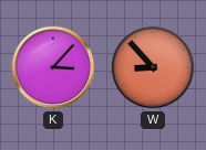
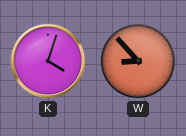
K: 3:07 -> 4:03 (48, 61)
